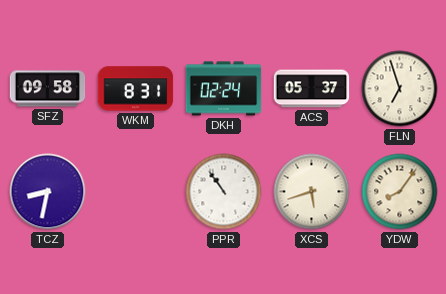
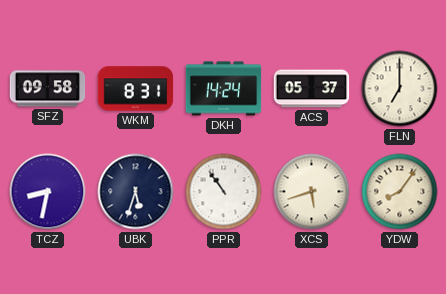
DKH: 02:24 -> 14:24 (224, 89)
FLN: 6:57 -> 7:00 (400, 89)
UBK: none -> 5:33 (136, 192)
